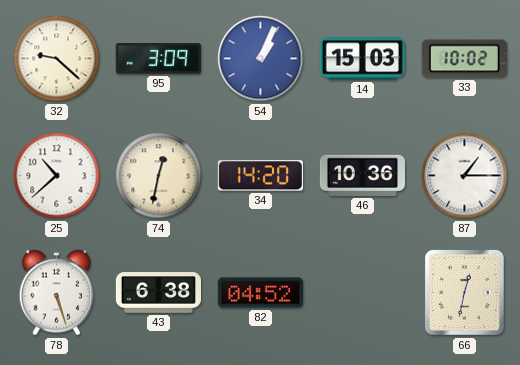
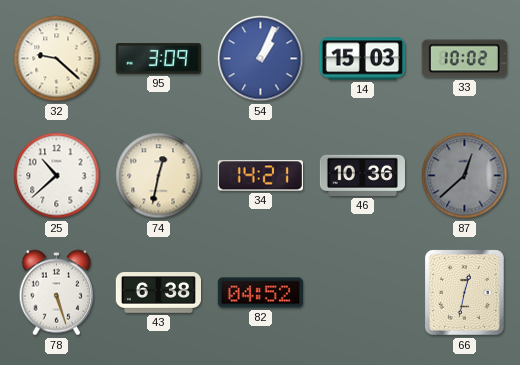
34: 14:20 -> 14:21 (260, 176)
87: 1:15 -> 12:38 (465, 176)
87 dial: white -> grey (465, 176)
